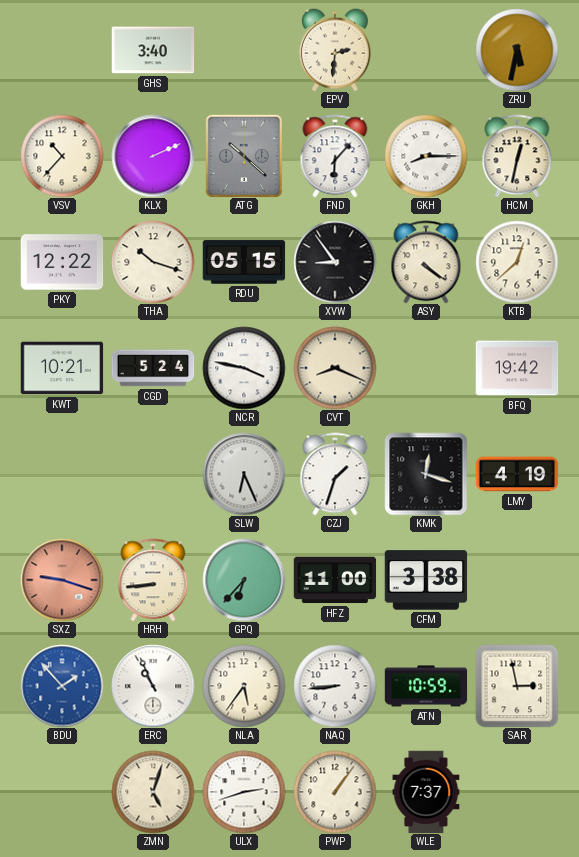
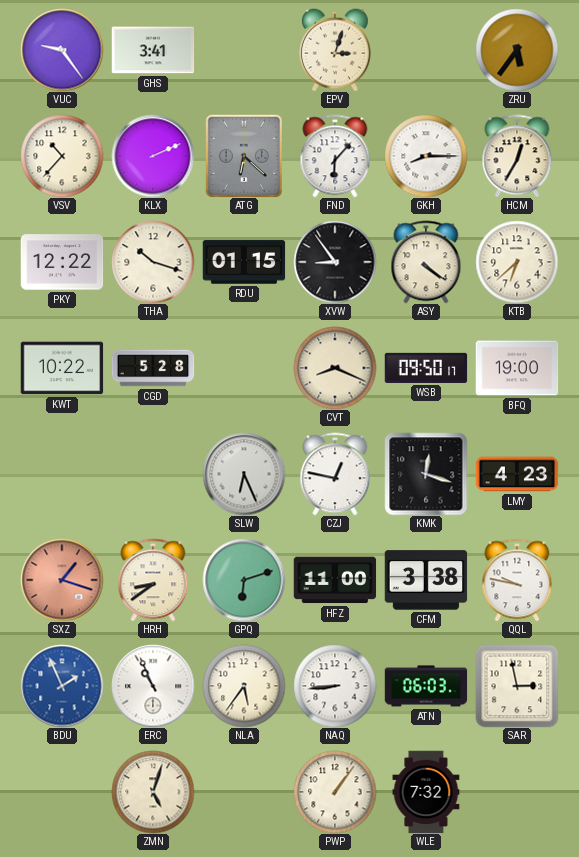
VUC: none -> 9:24 (62, 50)
GHS: 3:40 -> 3:41 (153, 50)
EPV: 2:31 -> 3:03 (335, 50)
ZRU: 5:32 -> 5:36 (517, 50)
ATG: 10:22 -> 6:22 (243, 156)
HCM: 12:32 -> 12:35 (517, 156)
RDU: 05:15 -> 01:15 (244, 262)
KTB: 12:38 -> 6:38 (517, 262)
KWT: 10:21 -> 10:22 (62, 368)
CGD: 5:24 -> 5:28 (153, 368)
NCR: 3:47 -> none (244, 368)
WSB: none -> 09:50 (426, 368)
BFQ: 19:42 -> 19:00 (517, 368)
CZJ: 1:33 -> 12:47 (335, 474)
LMY: 4:19 -> 4:23 (517, 474)
SXZ: 9:18 -> 1:18 (62, 580)
HRH: 8:44 -> 8:39 (153, 580)
GPQ: 6:37 -> 6:12 (244, 580)
QQL: none -> 9:47 (517, 580)
BDU: 1:53 -> 1:56 (62, 686)
ATN: 10:59 -> 06:03 (426, 686)
ULX: 2:42 -> none (244, 792)
WLE: 7:37 -> 7:32 (426, 792)
